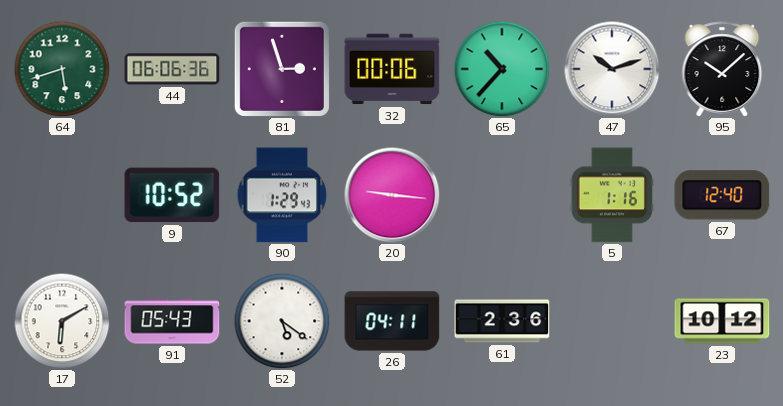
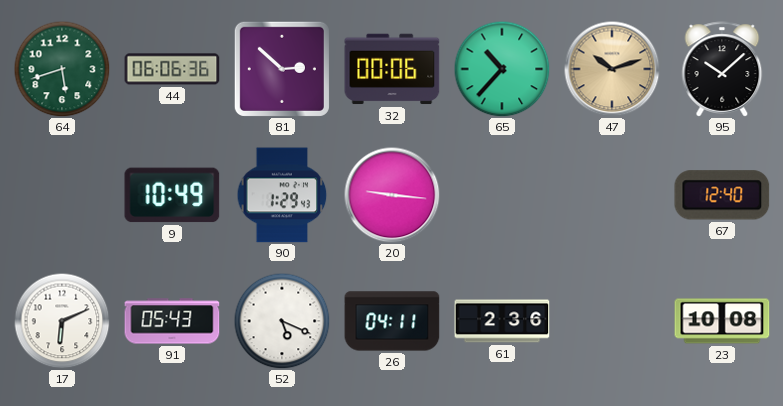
81: 2:57 -> 2:52 (282, 69)
47 dial: white -> champagne (612, 69)
9: 10:52 -> 10:49 (172, 195)
5: 1:16 -> none (612, 195)
17: 6:10 -> 6:11 (62, 321)
52: 5:21 -> 5:19 (282, 321)
23: 10:12 -> 10:08 (722, 321)
